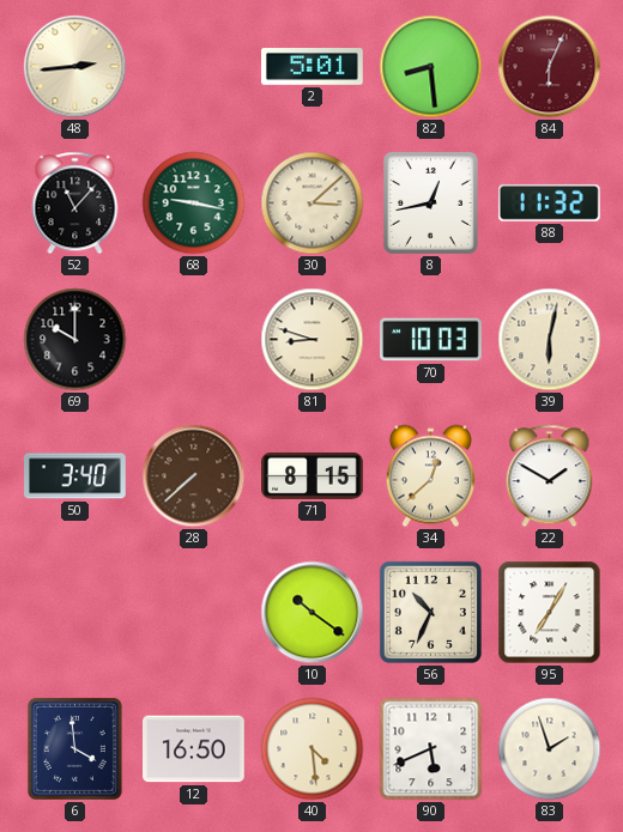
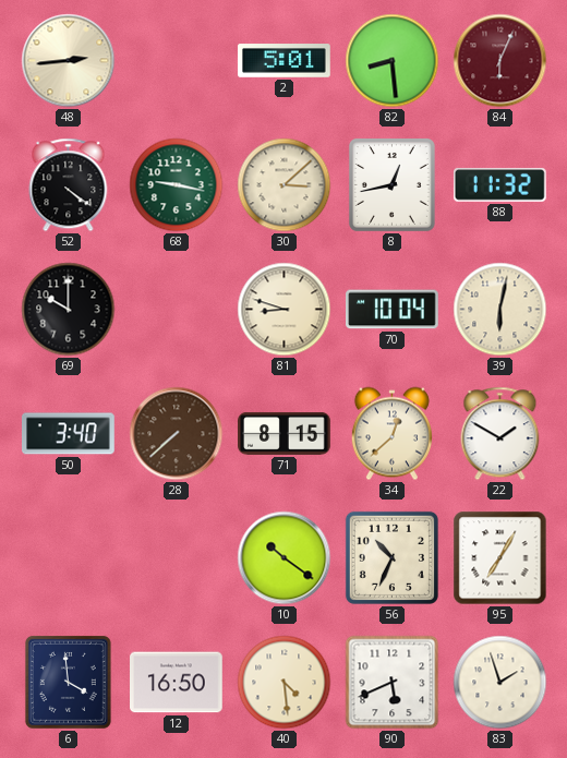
52: 11:07 -> 4:21 (69, 185)
70: 10:03 -> 10:04 (393, 310)
